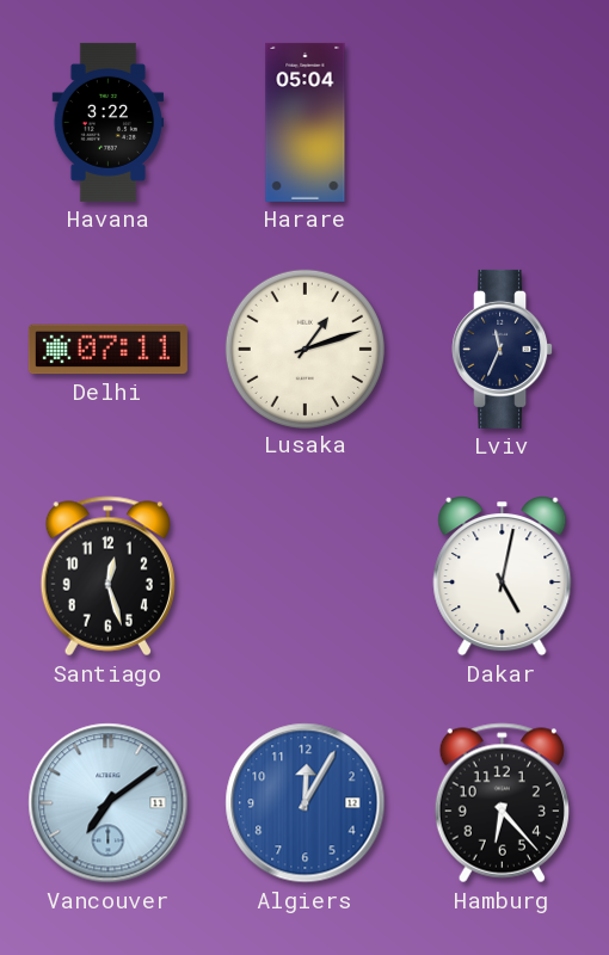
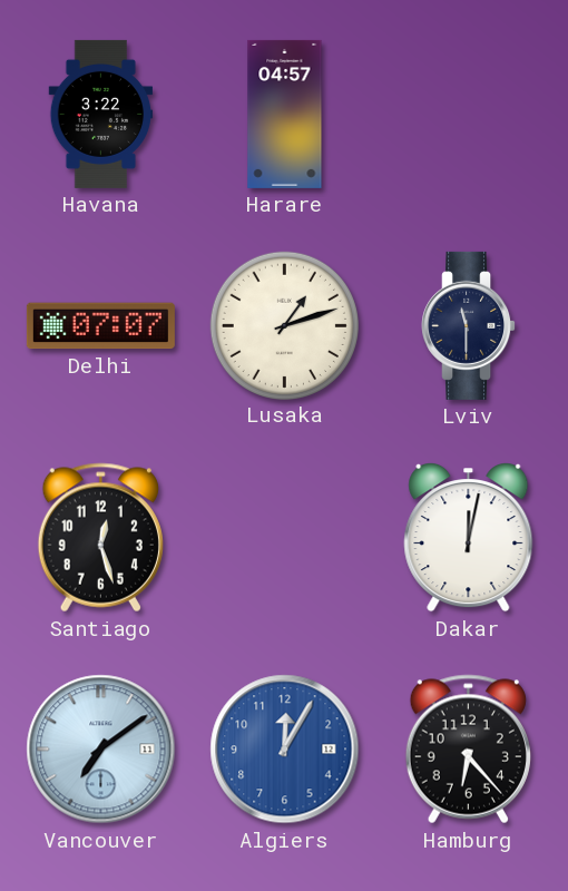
Harare: 05:04 -> 04:57 (285, 114)
Delhi: 07:11 -> 07:07 (100, 326)
Lviv: 11:34 -> 11:30 (469, 325)
Dakar: 5:02 -> 12:02 (469, 538)
